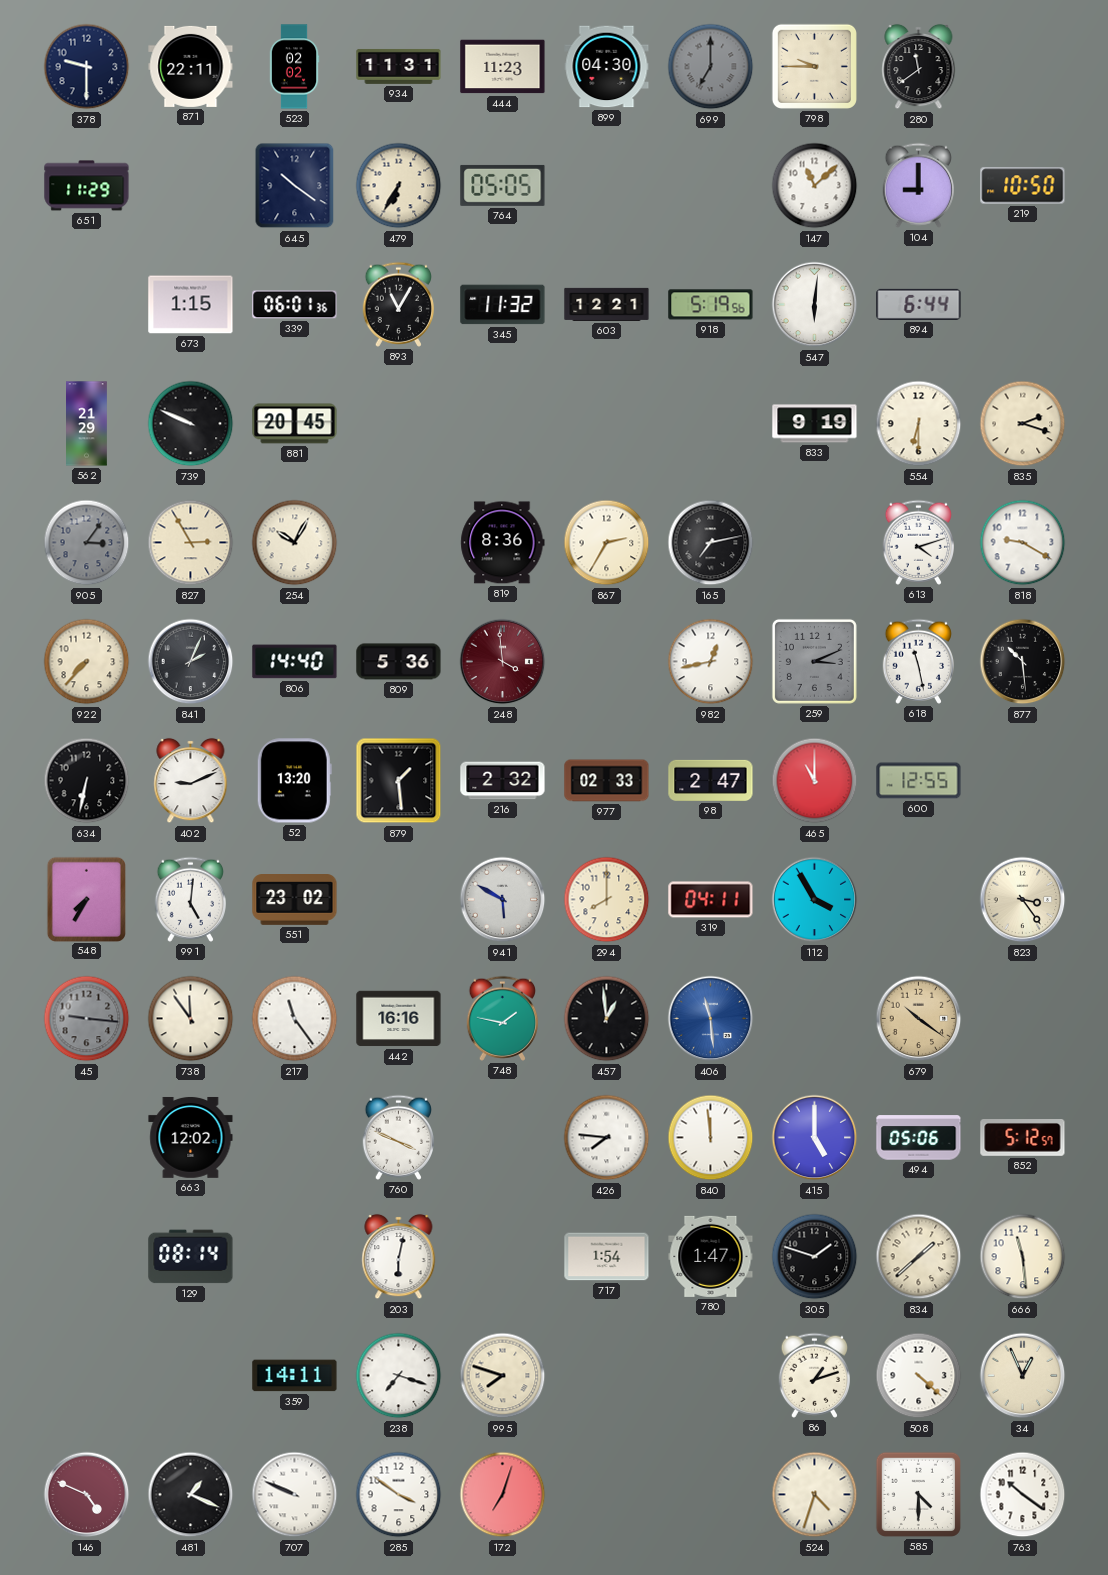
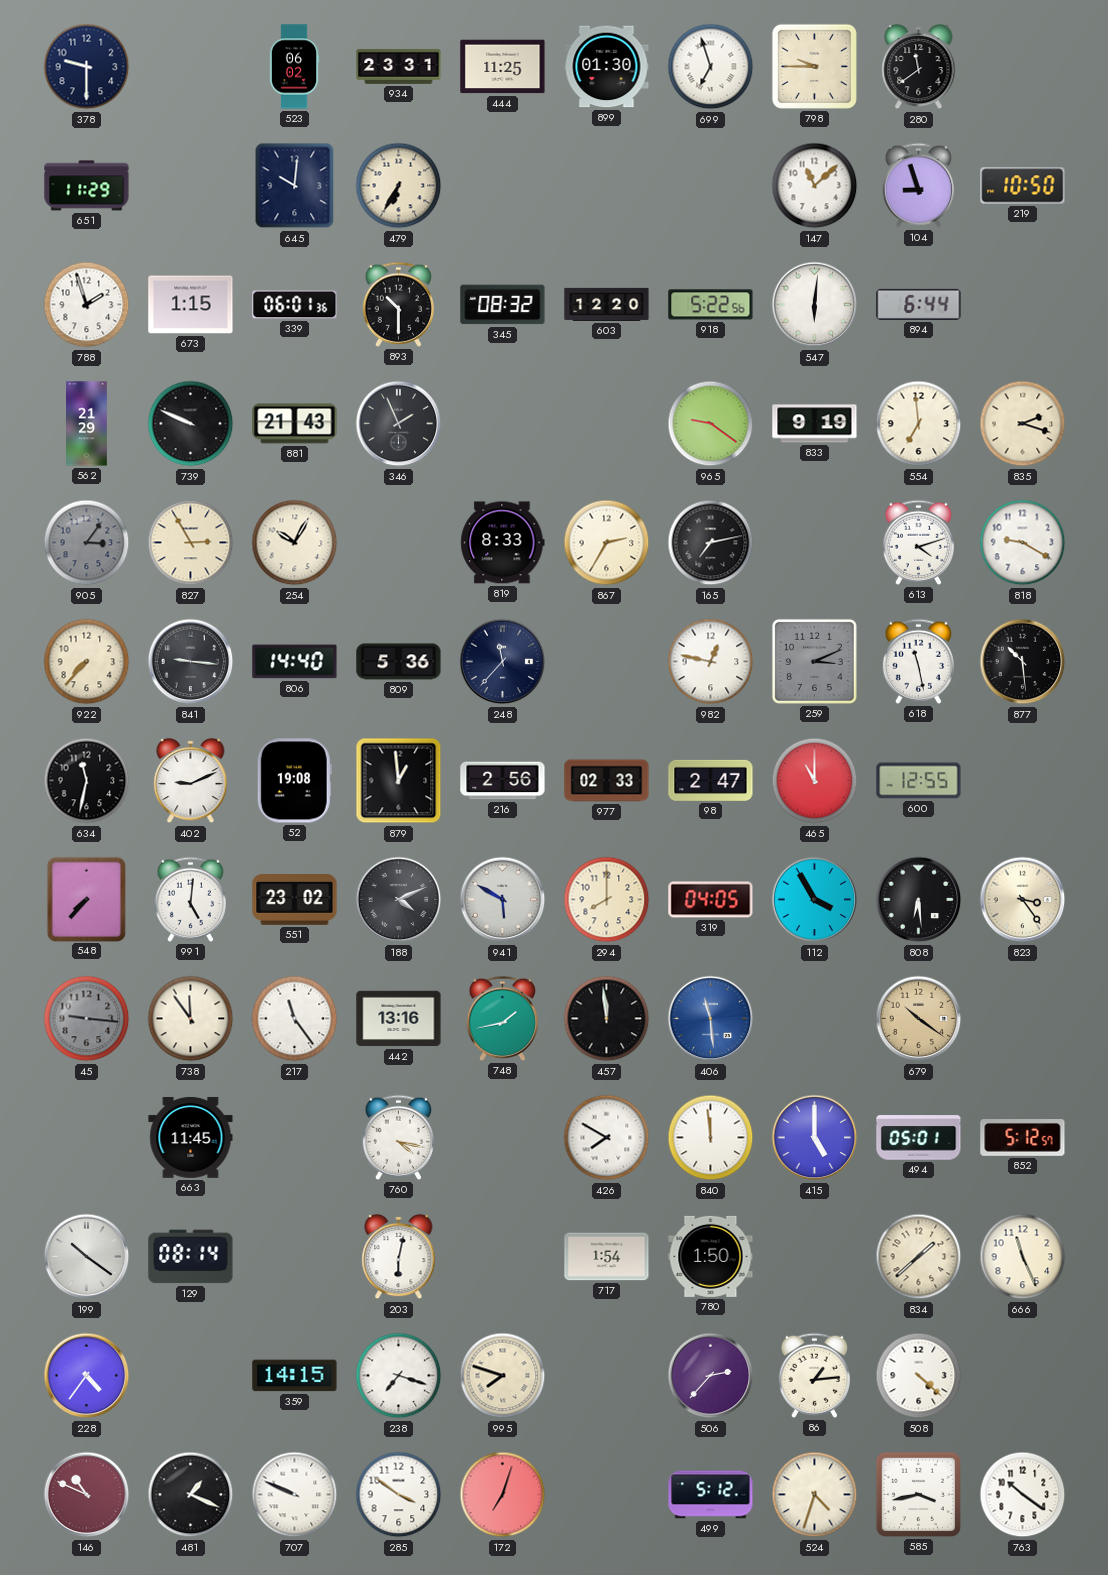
871: 22:11 -> none (191, 66)
523: 02:02 -> 06:02 (294, 67)
934: 11:31 -> 23:31 (399, 66)
444: 11:23 -> 11:25 (503, 67)
899: 04:30 -> 01:30 (607, 67)
699: 7:00 -> 6:57 (711, 67)
699 dial: grey -> white (711, 67)
645: 10:21 -> 10:01 (295, 186)
764: 05:05 -> none (503, 185)
104: 9:00 -> 8:57 (918, 185)
788: none -> 1:57 (87, 305)
893: 11:05 -> 10:30 (398, 304)
345: 11:32 -> 08:32 (503, 305)
603: 12:21 -> 12:20 (607, 304)
918: 5:19 -> 5:22 (711, 305)
881: 20:45 -> 21:43 (295, 424)
346: none -> 1:56 (399, 424)
965: none -> 9:21 (711, 424)
554: 6:30 -> 6:59 (919, 424)
819: 8:36 -> 8:33 (503, 543)
841: 2:04 -> 9:16 (191, 662)
248: 3:59 -> 11:37 (503, 662)
248 dial: burgundy -> navy (503, 662)
982: 12:43 -> 12:47 (711, 662)
634: 6:32 -> 11:32 (87, 781)
52: 13:20 -> 19:08 (294, 781)
879: 1:29 -> 12:59 (399, 781)
216: 2:32 -> 2:56 (503, 781)
548: 7:35 -> 7:37 (86, 899)
188: none -> 4:11 (399, 900)
319: 04:11 -> 04:05 (711, 900)
808: none -> 6:29 (919, 900)
442: 16:16 -> 13:16 (399, 1019)
748: 1:47 -> 1:43 (502, 1018)
457: 12:59 -> 11:59 (607, 1019)
663: 12:02 -> 11:45 (191, 1138)
760: 3:49 -> 4:17 (398, 1137)
426: 7:46 -> 7:50 (607, 1138)
494: 05:06 -> 05:01 (919, 1138)
199: none -> 10:21 (87, 1257)
780: 1:47 -> 1:50 (711, 1256)
305: 1:48 -> none (815, 1257)
666: 11:29 -> 11:26 (1023, 1257)
228: none -> 4:36 (87, 1376)
359: 14:11 -> 14:15 (295, 1376)
506: none -> 2:37 (711, 1376)
86: 1:12 -> 1:14 (814, 1375)
34: 12:56 -> none (1023, 1376)
146: 4:49 -> 10:49 (87, 1495)
499: none -> 5:12 (711, 1495)
585: 4:30 -> 3:43 (918, 1494)
